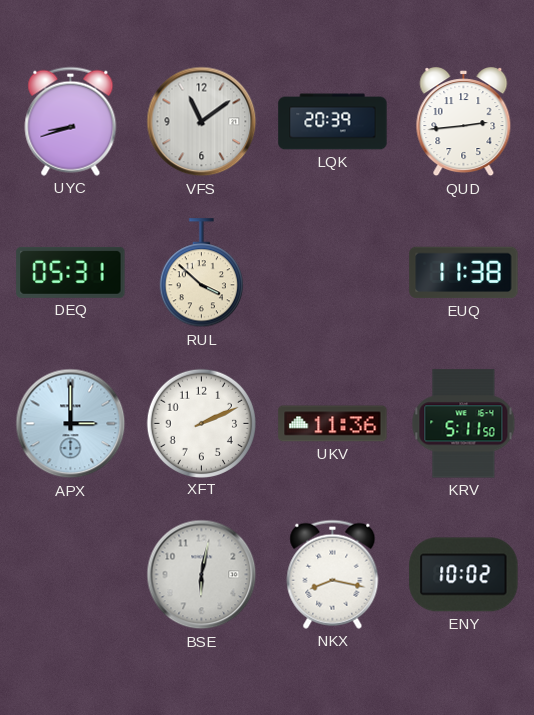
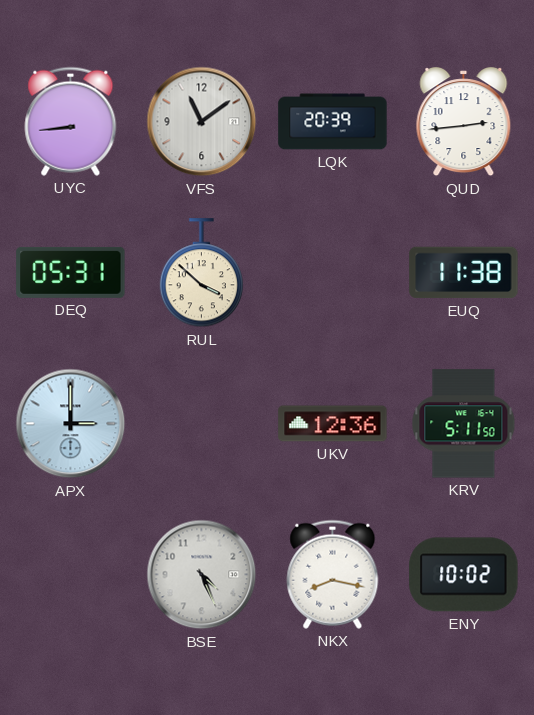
UYC: 8:42 -> 8:44 (71, 121)
XFT: 2:11 -> none (201, 423)
UKV: 11:36 -> 12:36 (333, 424)
BSE: 6:02 -> 4:26 (202, 575)
